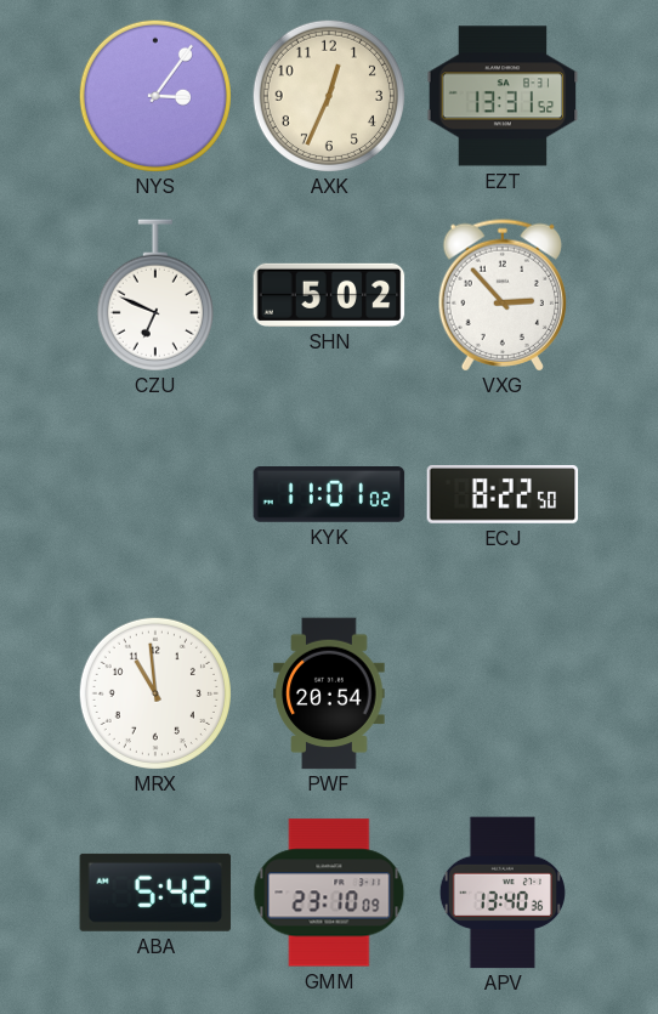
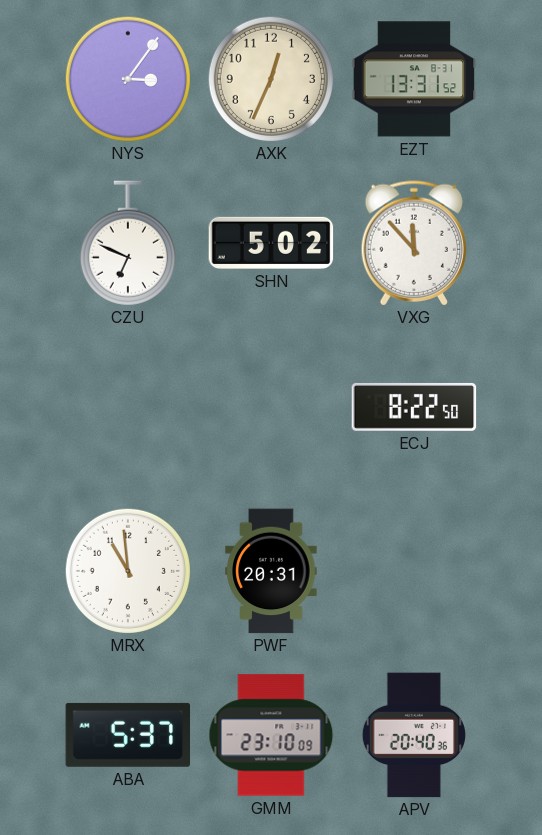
VXG: 2:53 -> 11:53 (413, 243)
KYK: 11:01 -> none (329, 495)
PWF: 20:54 -> 20:31 (271, 571)
ABA: 5:42 -> 5:37 (128, 735)
APV: 13:40 -> 20:40 (414, 735)
